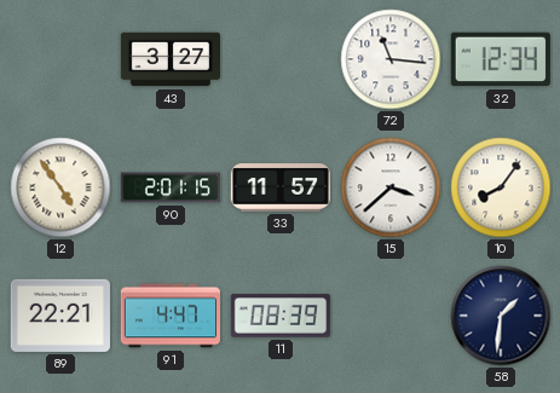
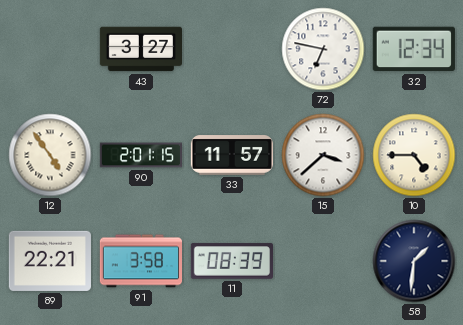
72: 11:16 -> 6:47 (323, 49)
10: 8:06 -> 4:45 (414, 155)
91: 4:47 -> 3:58 (140, 261)
